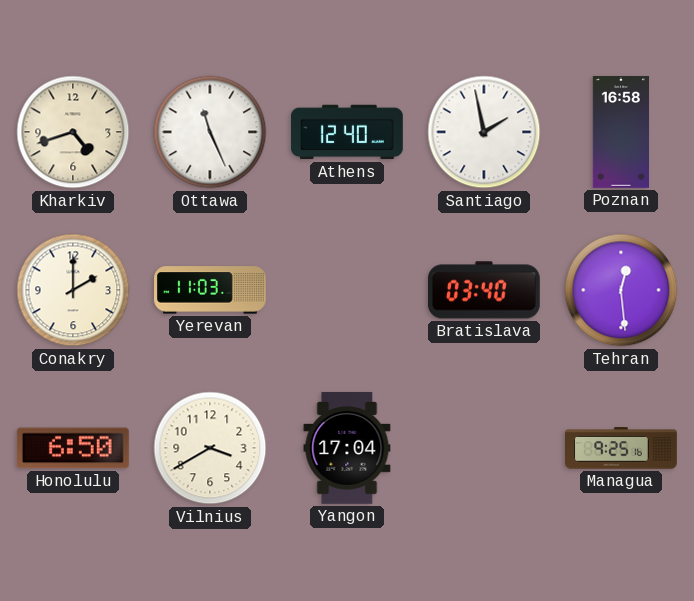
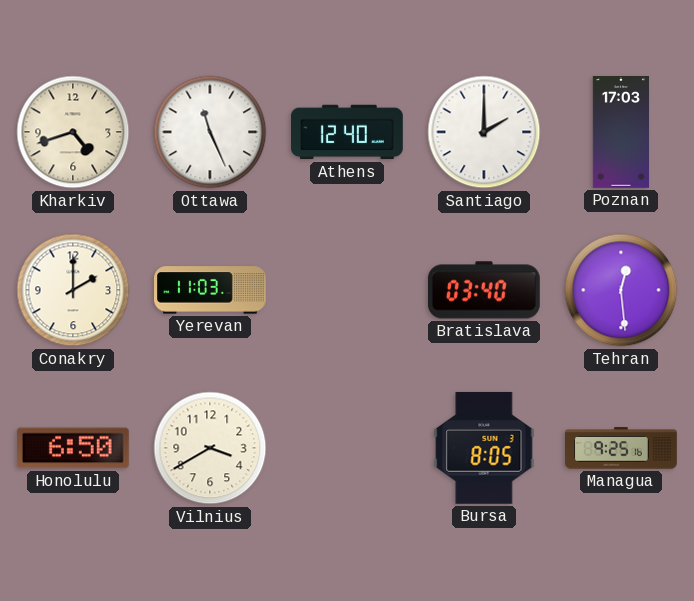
Santiago: 1:58 -> 2:00 (484, 132)
Poznan: 16:58 -> 17:03 (620, 133)
Yangon: 17:04 -> none (347, 448)
Bursa: none -> 8:05 (484, 448)
